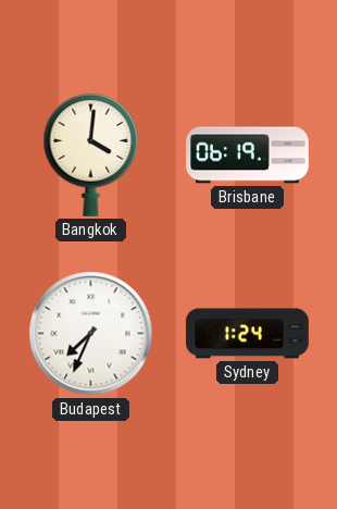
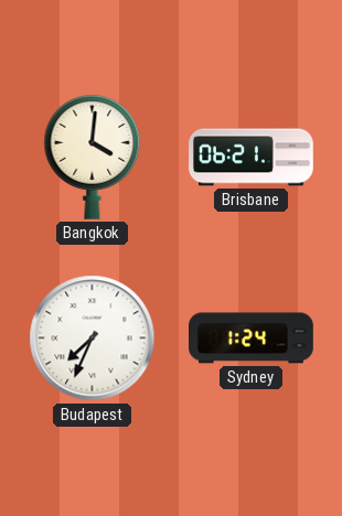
Brisbane: 06:19 -> 06:21 (252, 158)
